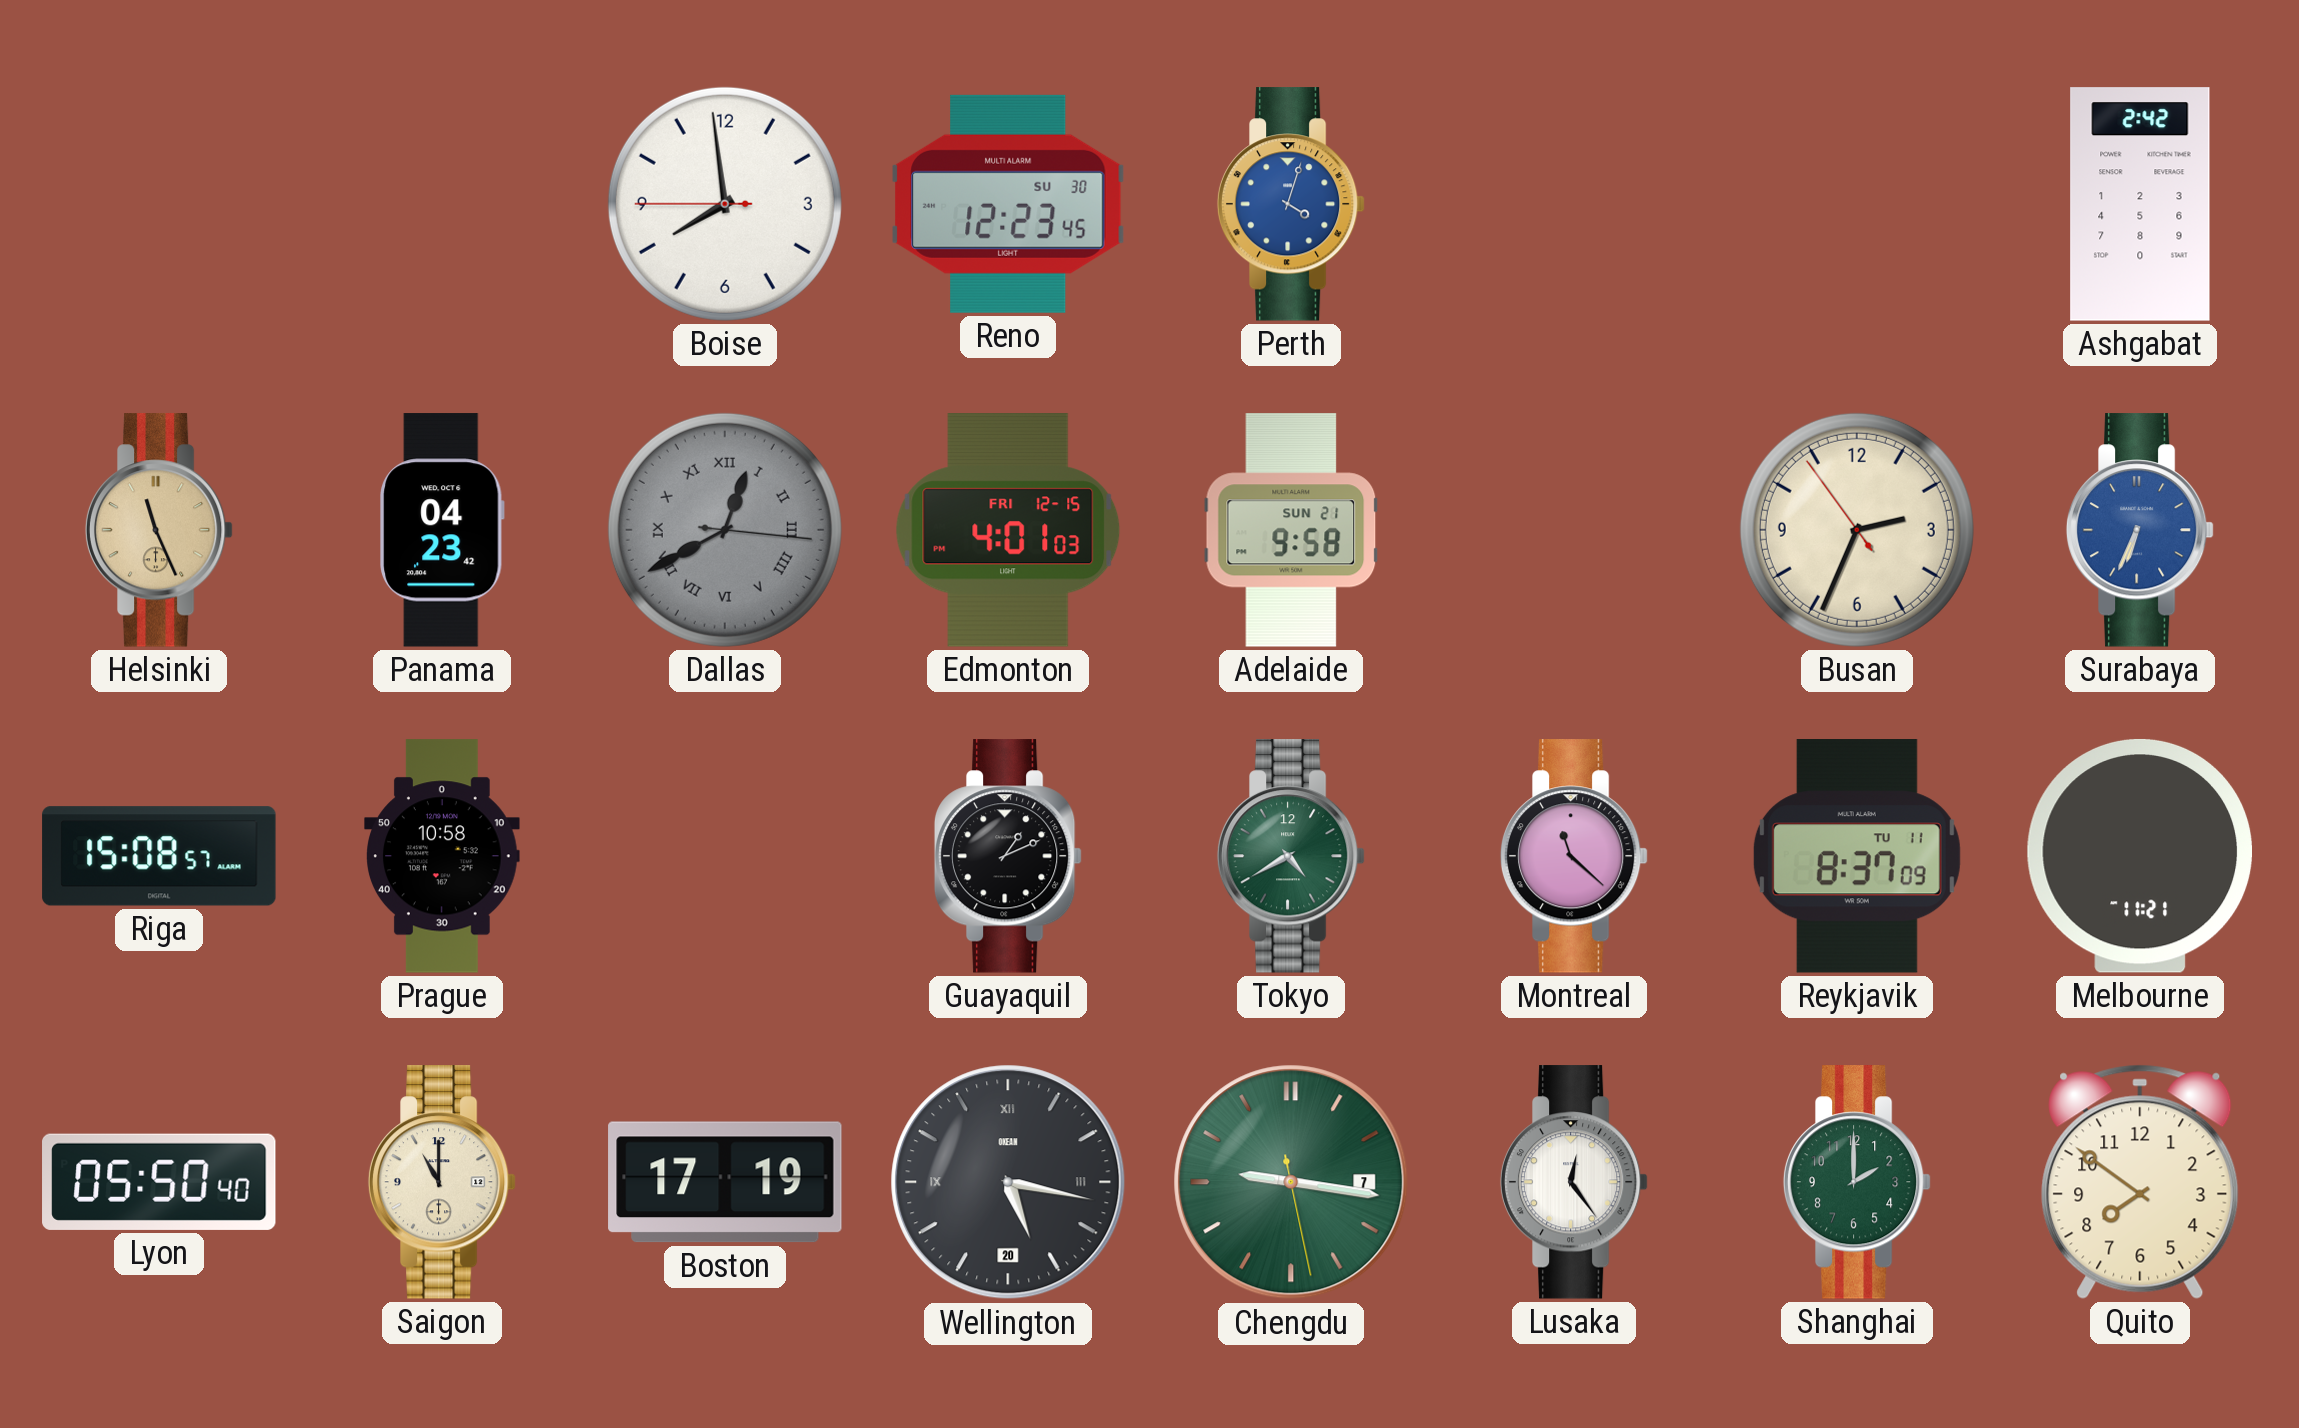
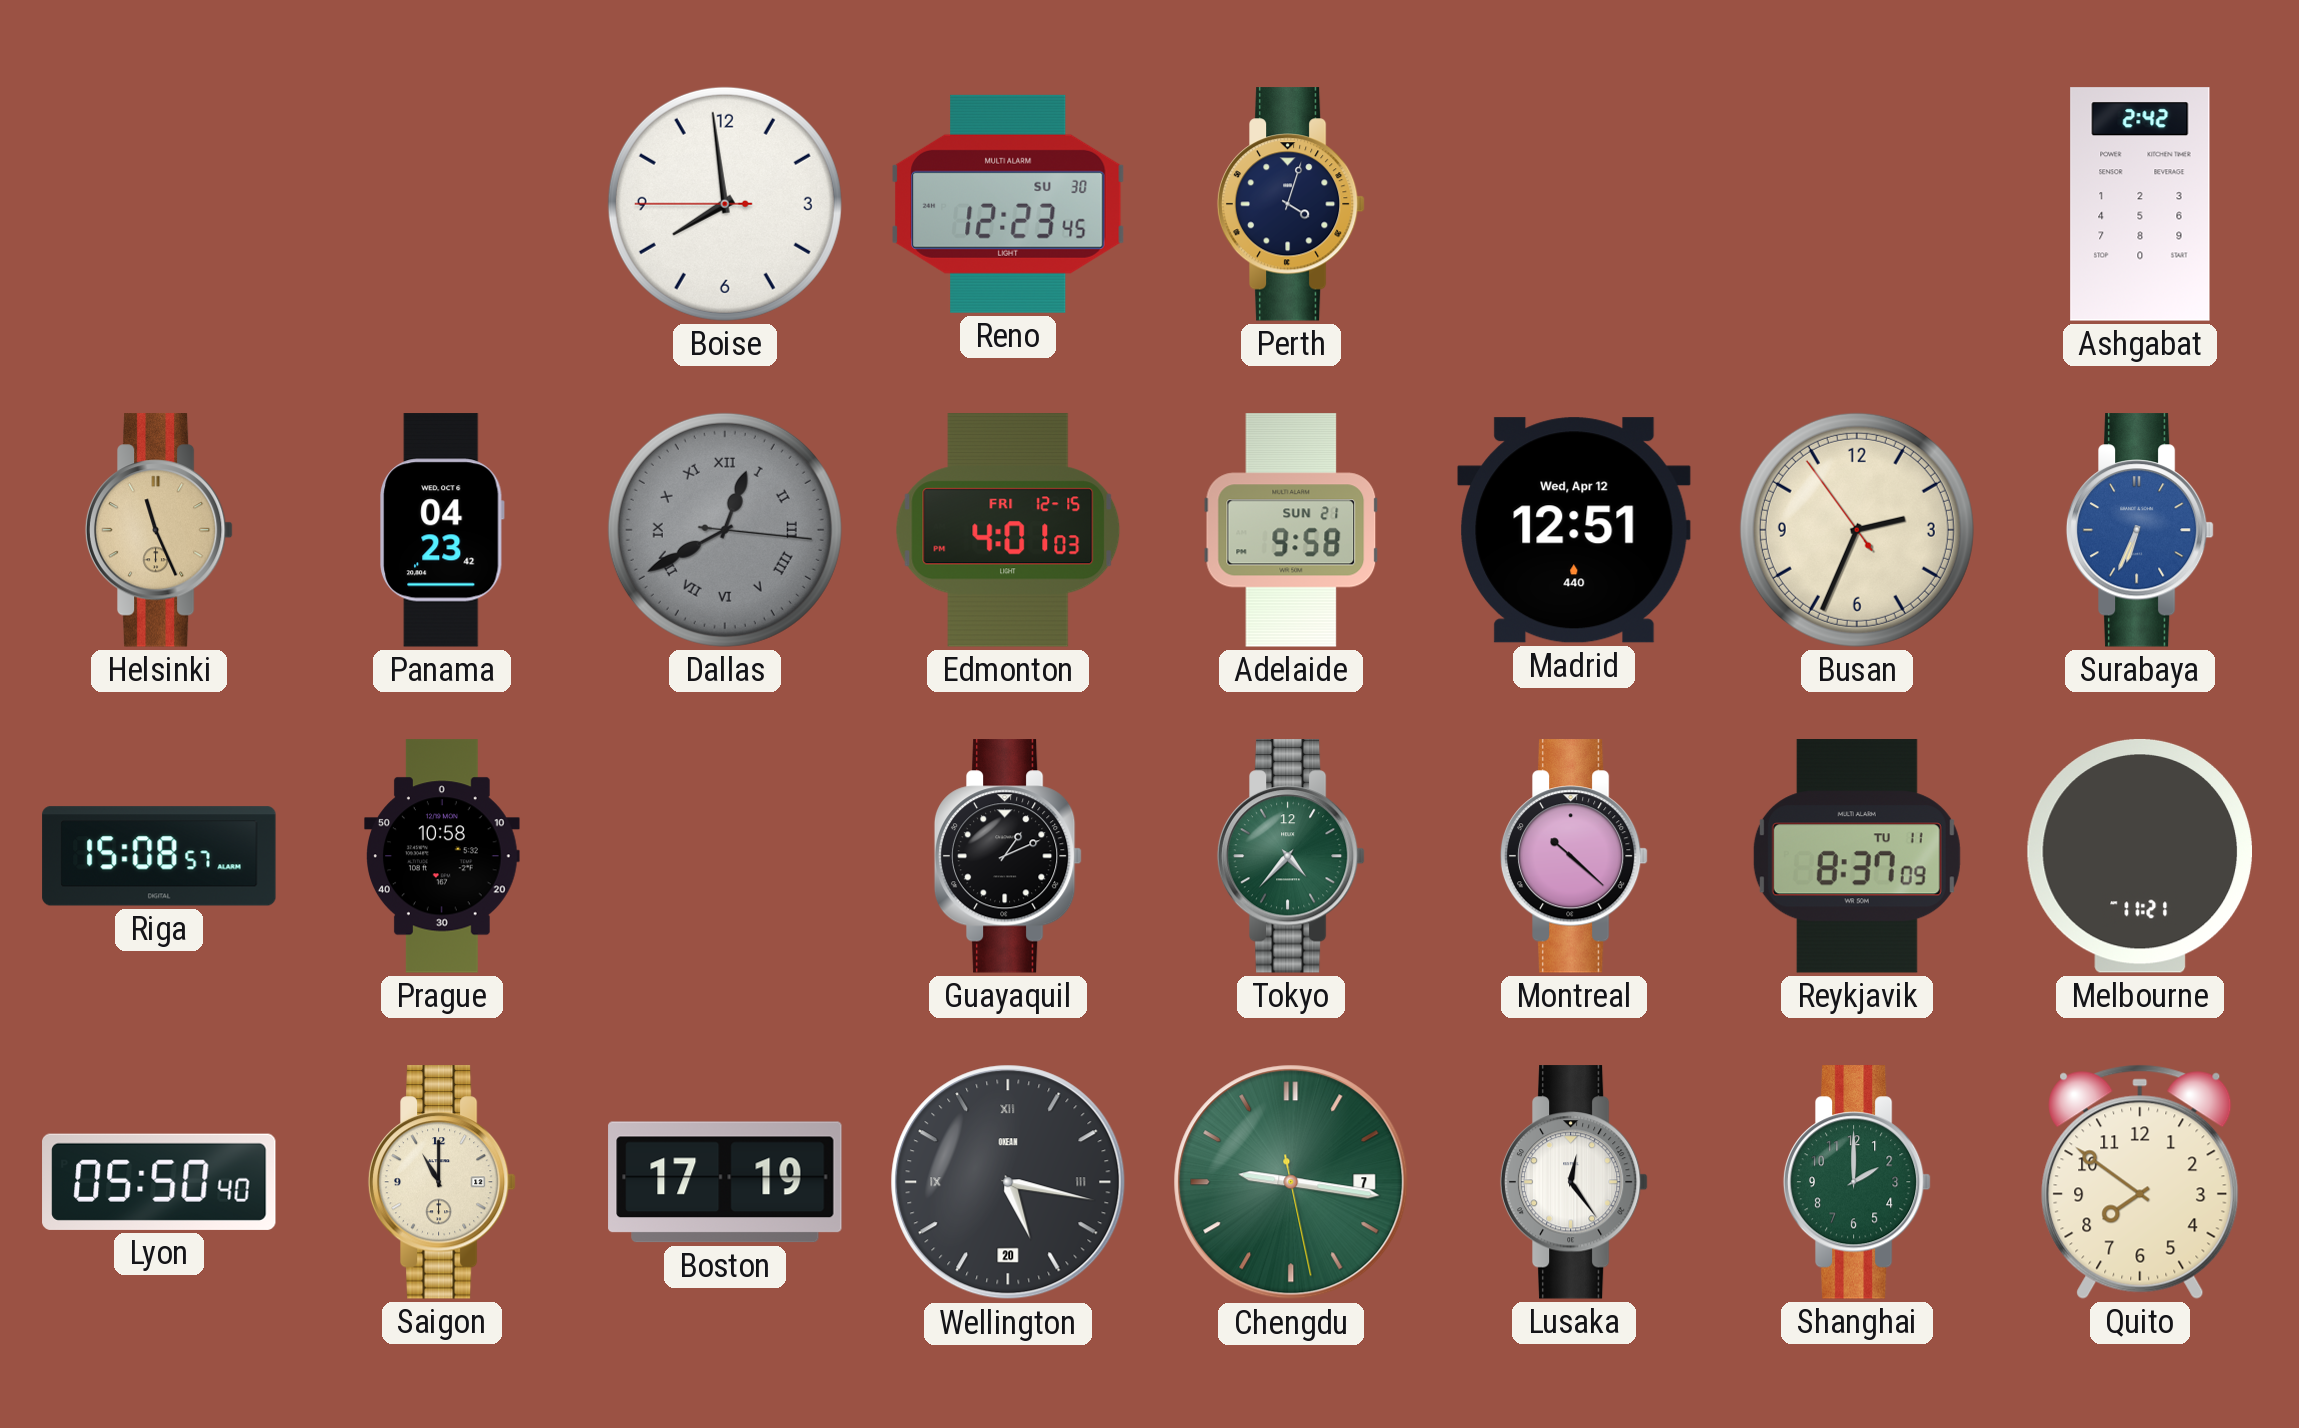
Perth dial: blue -> navy (1291, 204)
Madrid: none -> 12:51 (1574, 530)
Tokyo: 4:40 -> 4:37 (1291, 856)
Montreal: 11:22 -> 10:22 (1574, 856)
